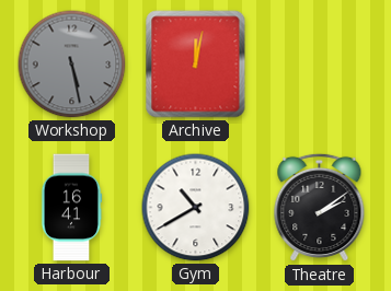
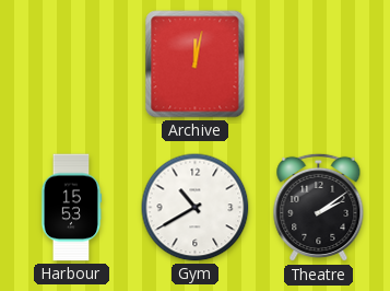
Workshop: 5:28 -> none (72, 65)
Harbour: 16:41 -> 15:53 (71, 208)
